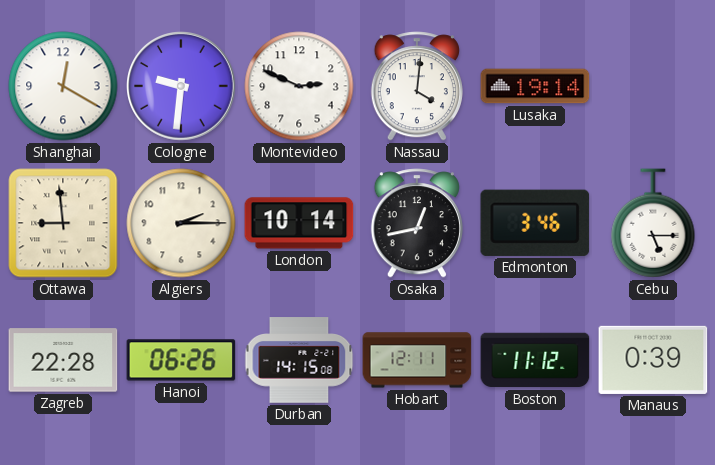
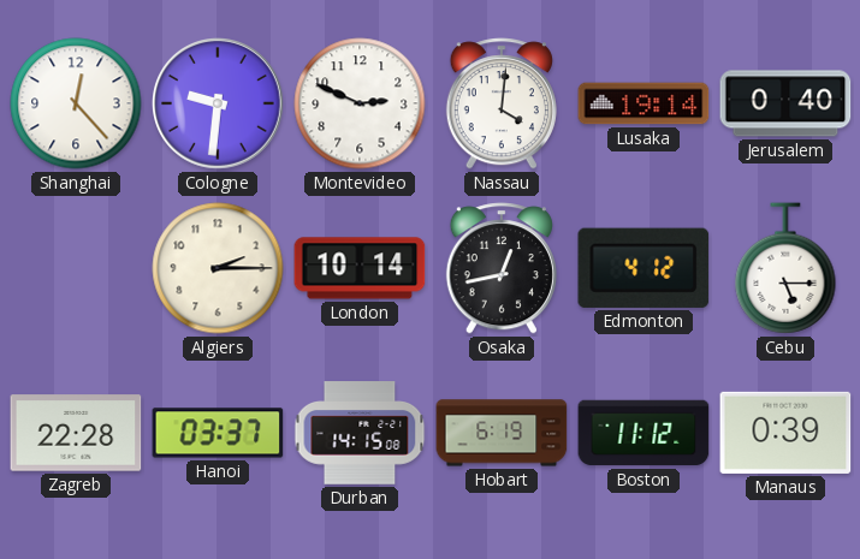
Shanghai: 12:20 -> 12:23 (76, 103)
Jerusalem: none -> 0:40 (785, 103)
Ottawa: 8:59 -> none (63, 223)
Edmonton: 3:46 -> 4:12 (643, 268)
Hanoi: 06:26 -> 03:37 (218, 433)
Hobart: 12:11 -> 6:19 (502, 433)
